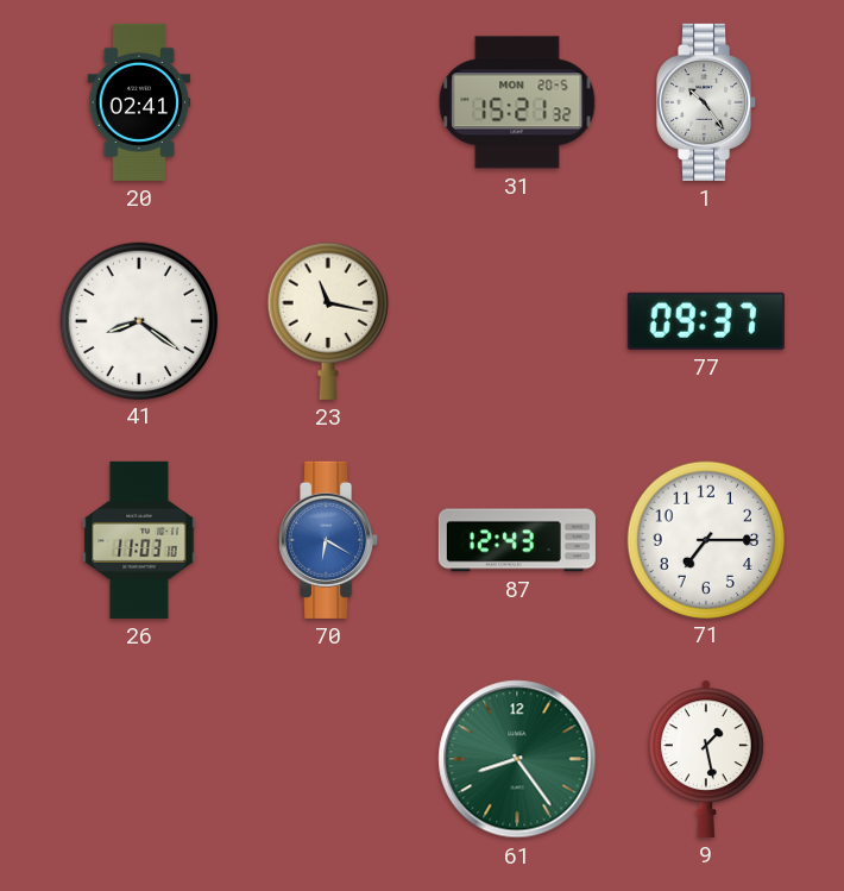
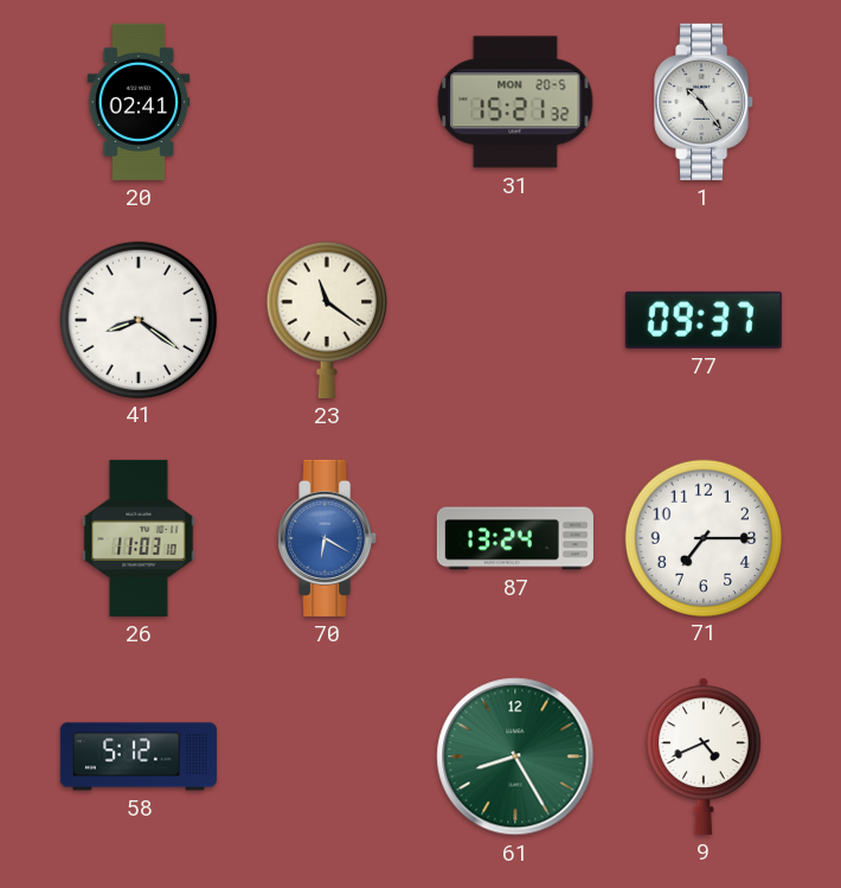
23: 11:17 -> 11:21 (327, 320)
87: 12:43 -> 13:24 (515, 538)
58: none -> 5:12 (139, 756)
61: 8:24 -> 8:25 (515, 756)
9: 1:28 -> 4:41 (705, 756)
